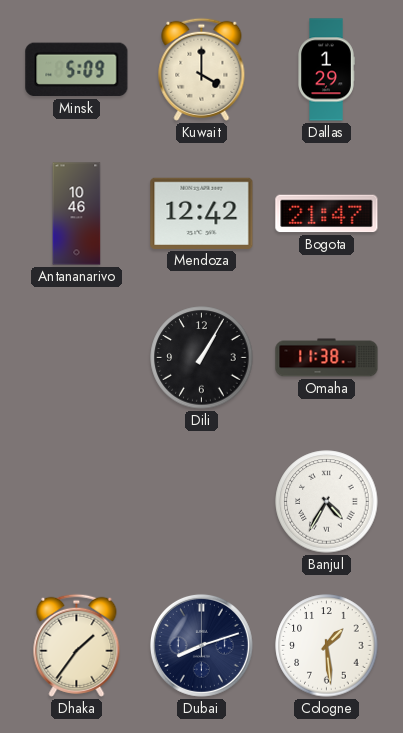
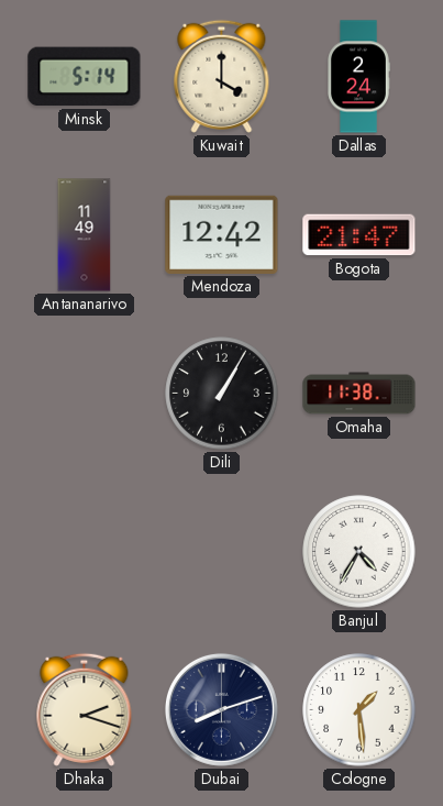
Minsk: 5:09 -> 5:14 (85, 77)
Dallas: 1:29 -> 2:24 (358, 77)
Antananarivo: 10:46 -> 11:49 (85, 235)
Dhaka: 1:36 -> 2:18 (85, 709)
